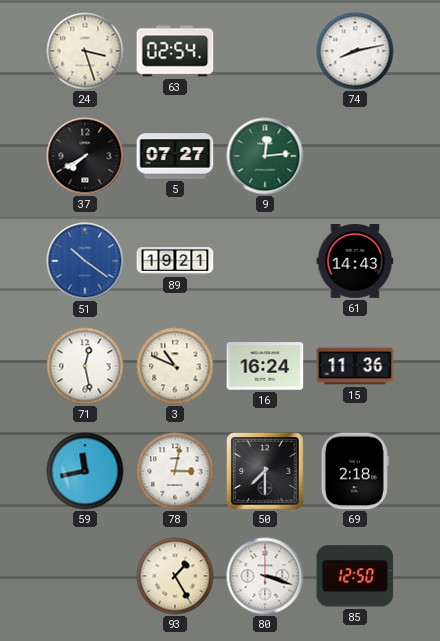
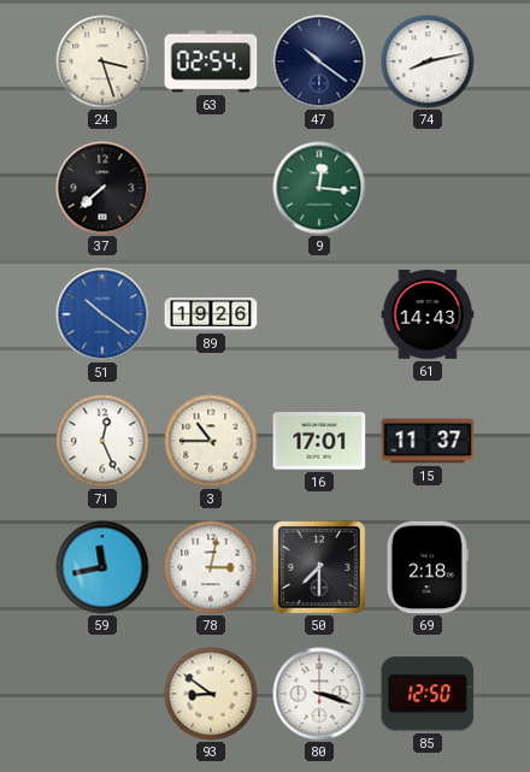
47: none -> 10:21 (319, 61)
37: 7:40 -> 7:38 (102, 188)
5: 07:27 -> none (175, 156)
9: 12:14 -> 12:16 (319, 188)
89: 19:21 -> 19:26 (211, 316)
71: 12:28 -> 12:26 (102, 441)
3: 10:49 -> 10:45 (211, 441)
16: 16:24 -> 17:01 (319, 441)
15: 11:36 -> 11:37 (428, 441)
93: 1:25 -> 8:51 (211, 694)
